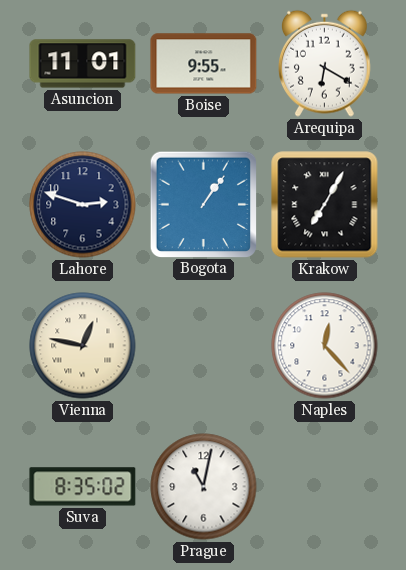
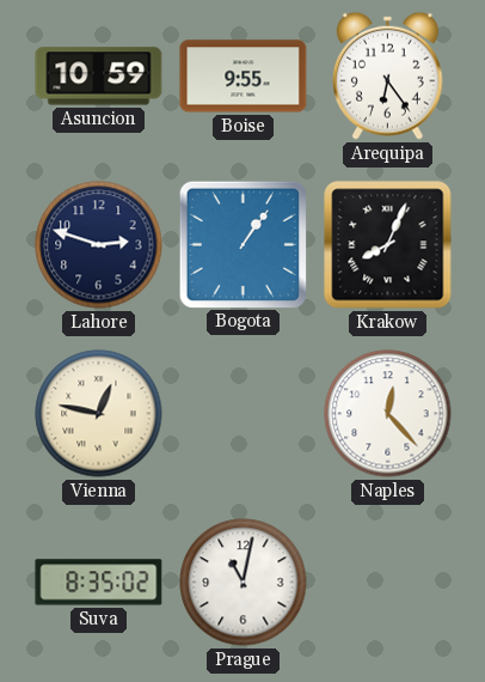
Asuncion: 11:01 -> 10:59 (99, 77)
Arequipa: 6:20 -> 6:24 (388, 75)
Krakow: 7:05 -> 8:04 (388, 245)
